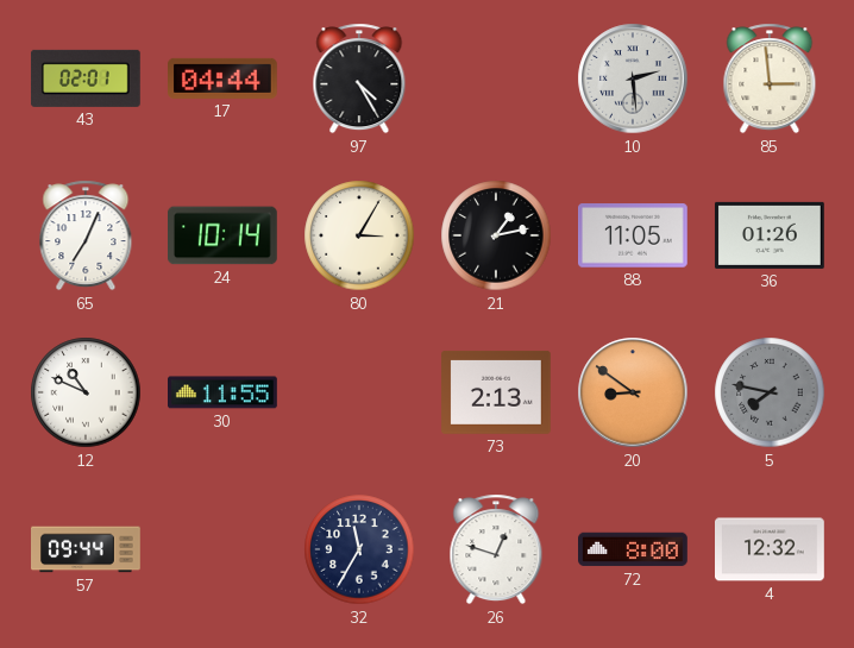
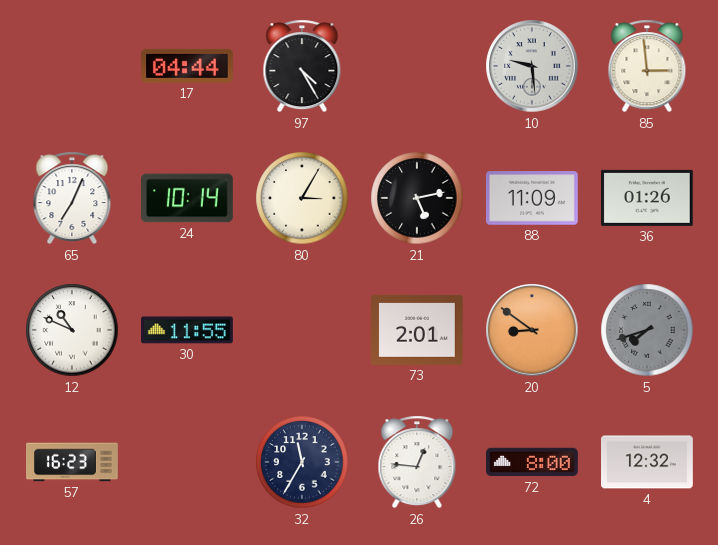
43: 02:01 -> none (86, 78)
10: 2:29 -> 9:29 (532, 66)
21: 1:13 -> 5:13 (417, 198)
88: 11:05 -> 11:09 (533, 198)
73: 2:13 -> 2:01 (418, 330)
5: 7:47 -> 7:42 (647, 330)
57: 09:44 -> 16:23 (73, 462)
26: 12:48 -> 12:46 (417, 462)
